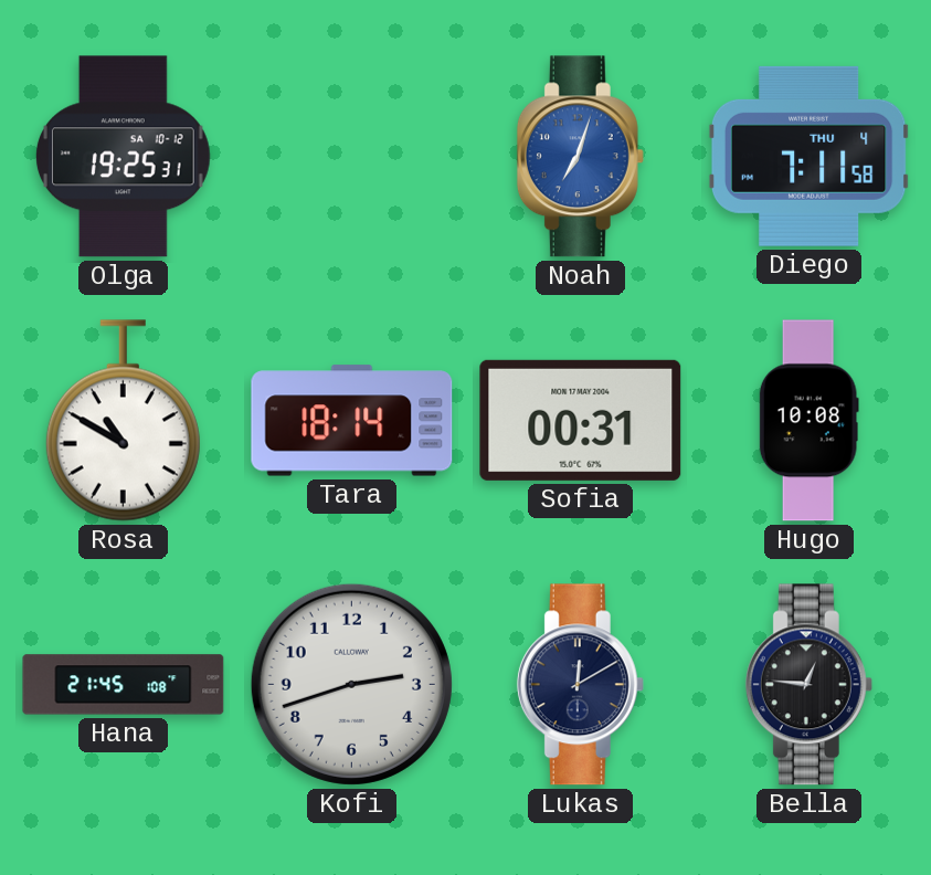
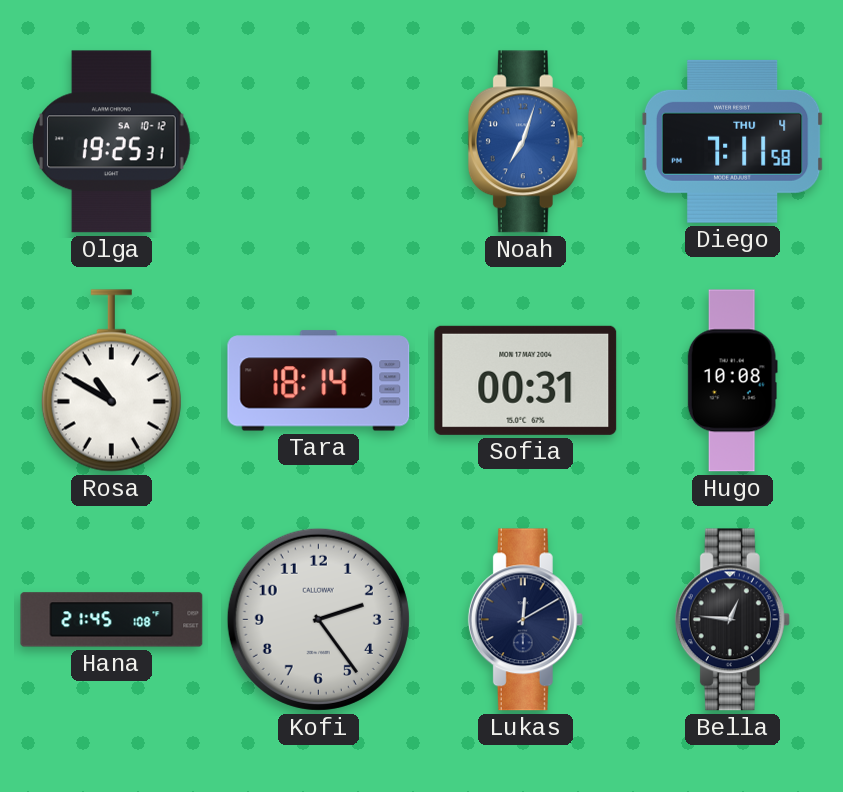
Kofi: 2:42 -> 2:24 (318, 619)
